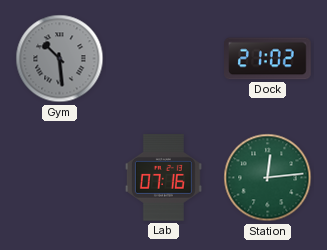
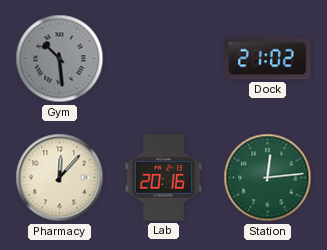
Pharmacy: none -> 12:07 (60, 178)
Lab: 07:16 -> 20:16 (163, 178)
